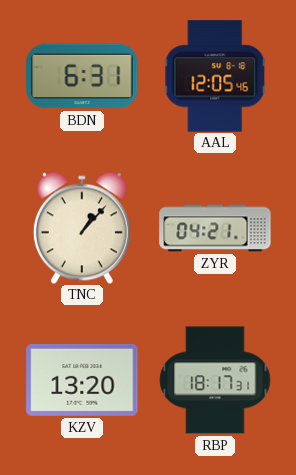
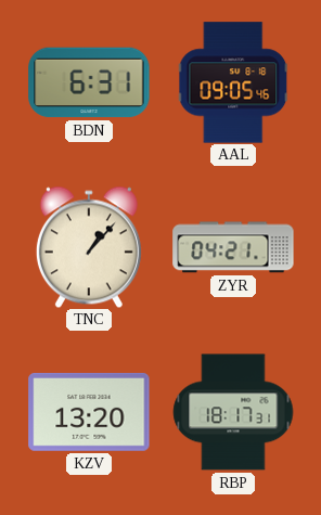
AAL: 12:05 -> 09:05 (233, 82)
